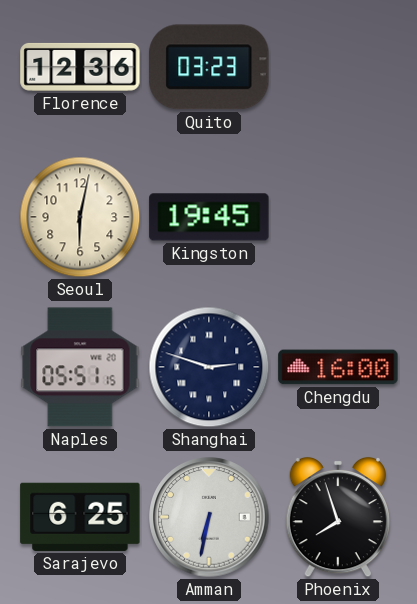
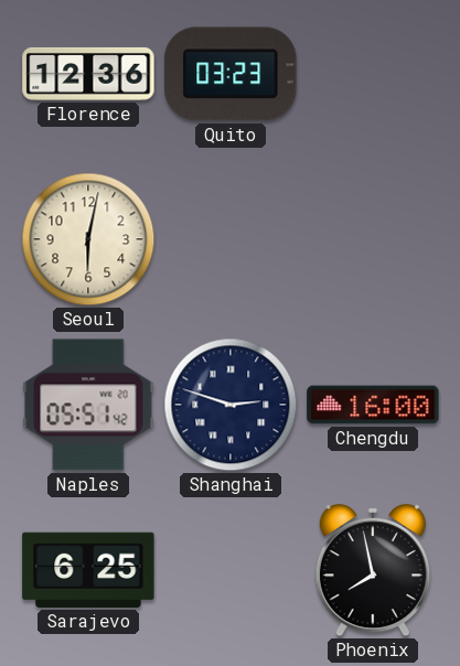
Kingston: 19:45 -> none (209, 217)
Naples: 05:51:15 -> 05:51:42 (88, 405)
Amman: 6:32 -> none (209, 517)
Phoenix: 7:57 -> 7:58 (373, 570)
